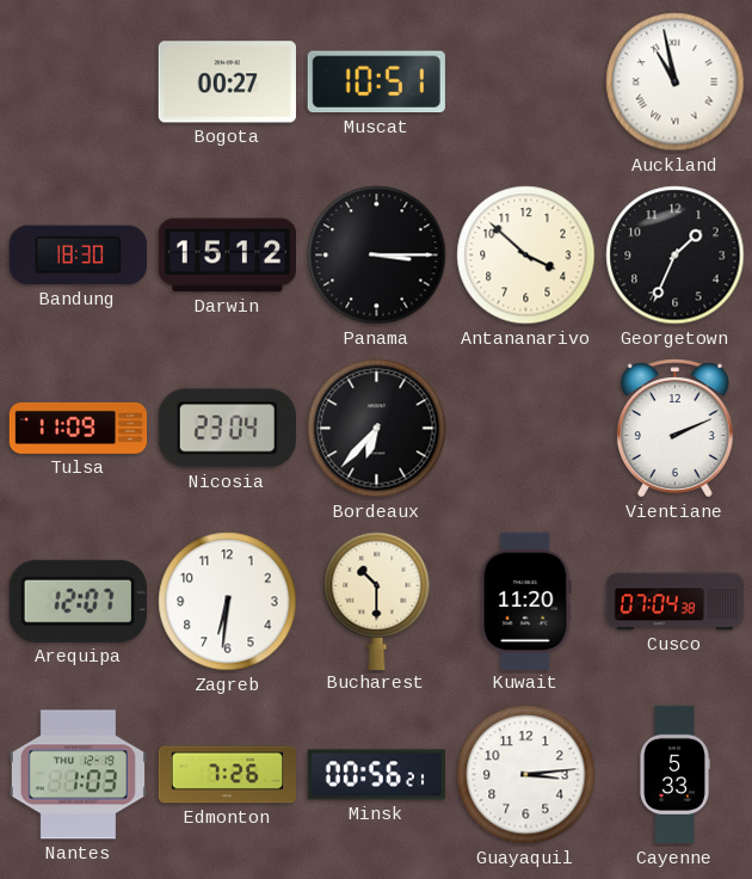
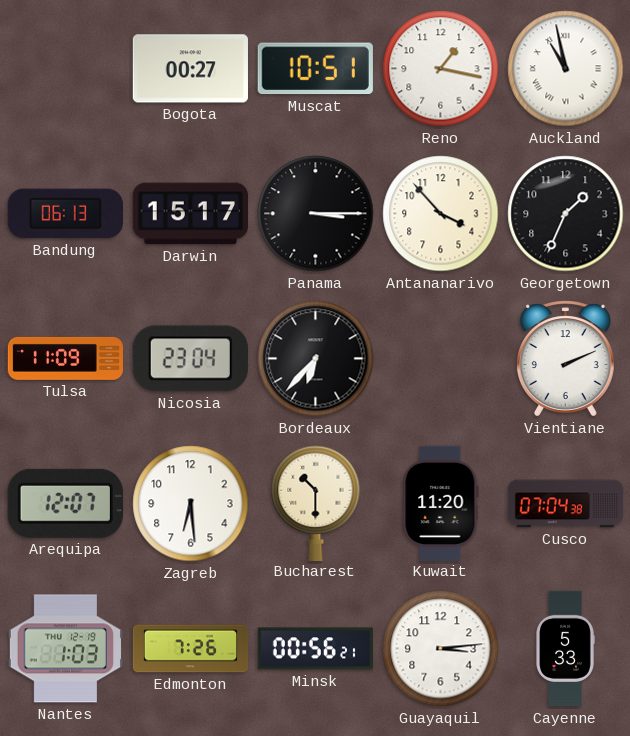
Reno: none -> 1:17 (441, 69)
Bandung: 18:30 -> 06:13 (65, 214)
Darwin: 15:12 -> 15:17 (190, 214)
Antananarivo: 3:52 -> 3:53 (441, 214)
Zagreb: 6:31 -> 6:29 (191, 504)
